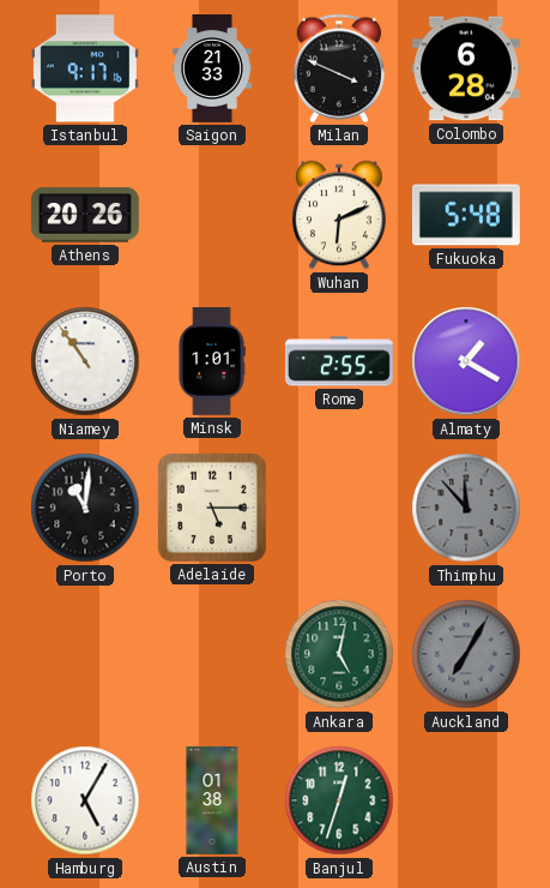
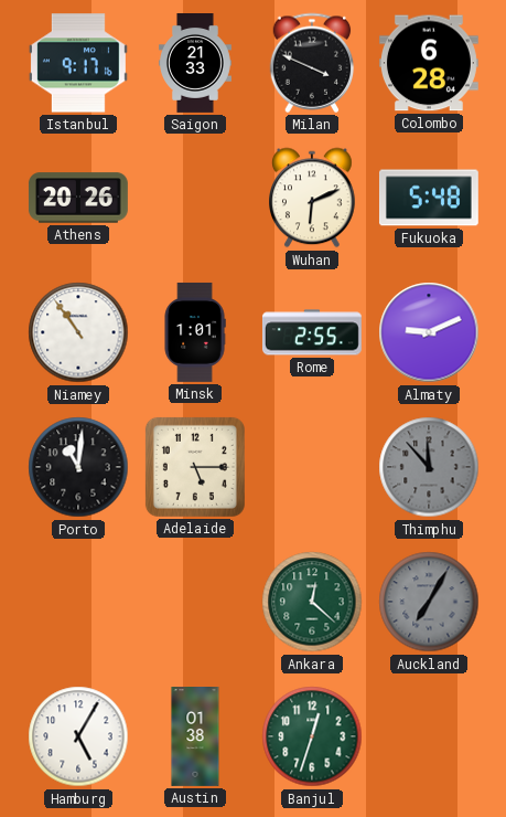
Almaty: 1:20 -> 9:11 (429, 332)
Ankara: 5:02 -> 12:22 (312, 602)
